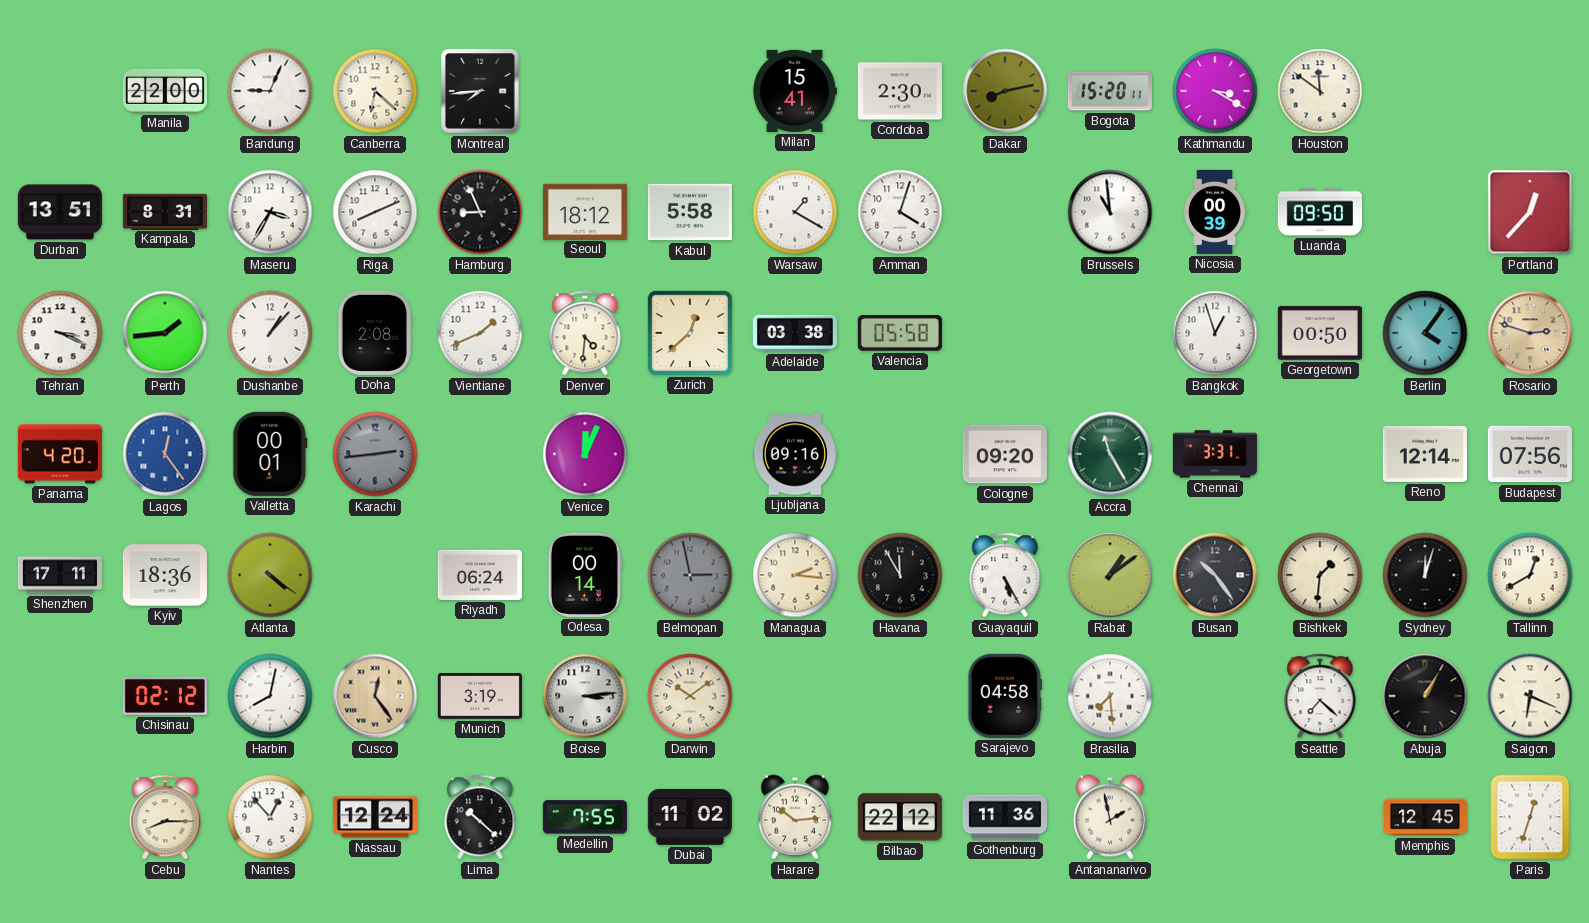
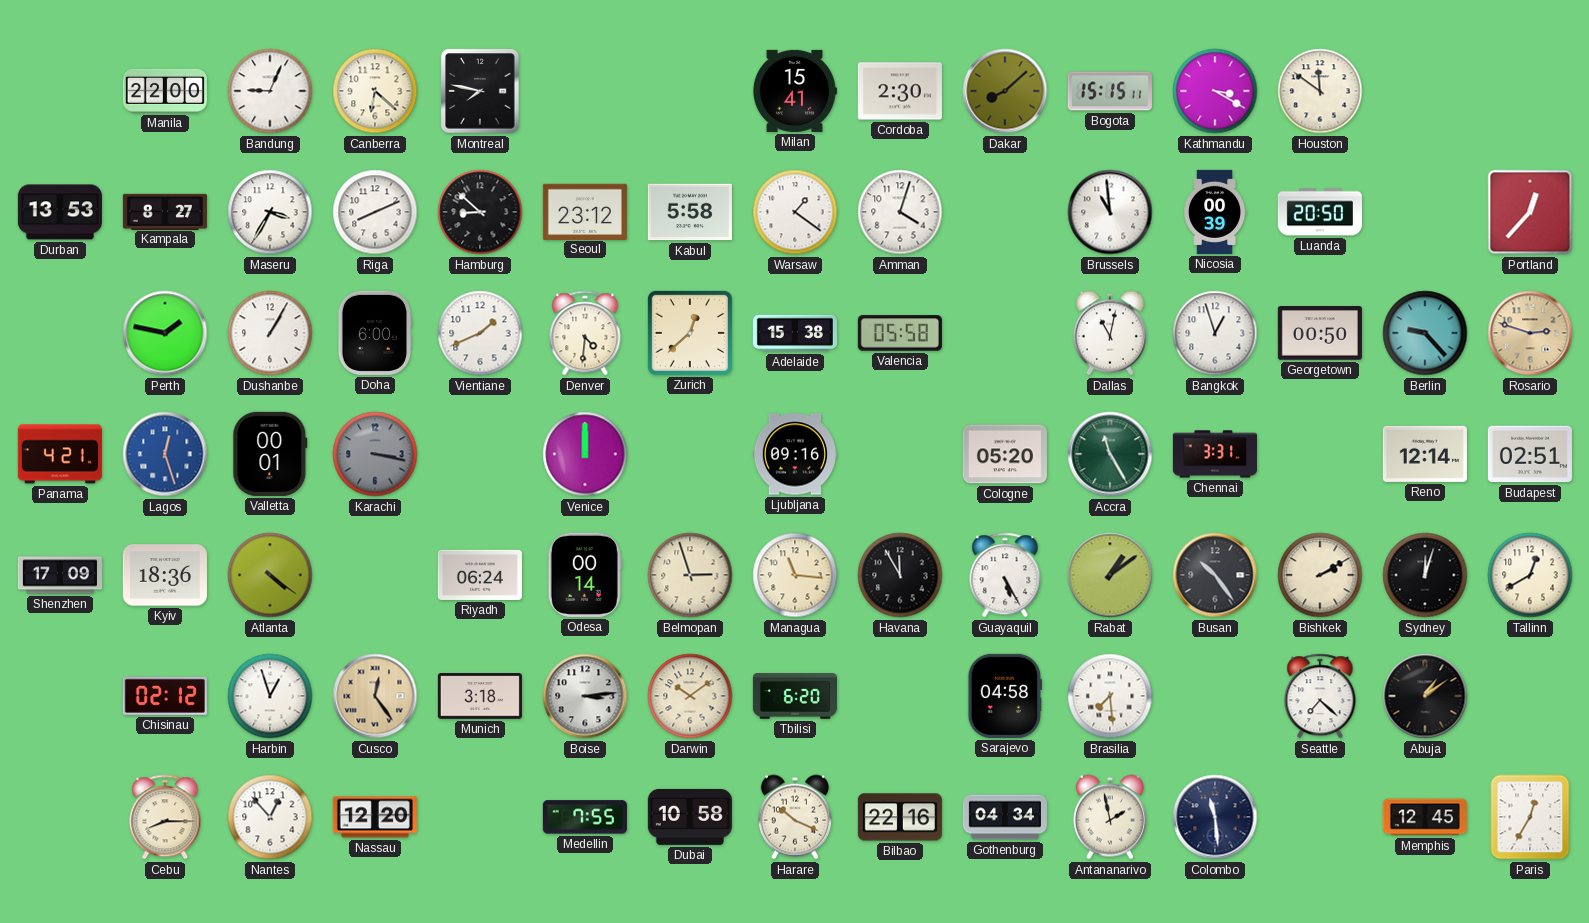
Montreal: 7:44 -> 7:47 (480, 91)
Dakar: 8:13 -> 8:08 (1005, 91)
Bogota: 15:20 -> 15:15 (1110, 91)
Durban: 13:51 -> 13:53 (60, 212)
Kampala: 8:31 -> 8:27 (165, 211)
Hamburg: 8:56 -> 8:52 (480, 212)
Seoul: 18:12 -> 23:12 (585, 211)
Warsaw: 1:20 -> 1:21 (795, 212)
Luanda: 09:50 -> 20:50 (1320, 212)
Tehran: 3:19 -> none (60, 333)
Perth: 1:44 -> 1:47 (165, 333)
Dushanbe: 1:07 -> 1:05 (270, 333)
Doha: 2:08 -> 6:00 (374, 333)
Adelaide: 03:38 -> 15:38 (795, 333)
Dallas: none -> 11:02 (1110, 333)
Berlin: 4:06 -> 9:23 (1425, 333)
Panama: 4:20 -> 4:21 (60, 454)
Lagos: 12:24 -> 12:27 (165, 454)
Karachi: 2:44 -> 3:17 (375, 454)
Venice: 12:04 -> 12:00 (585, 454)
Cologne: 09:20 -> 05:20 (1005, 454)
Budapest: 07:56 -> 02:51 (1530, 454)
Shenzhen: 17:11 -> 17:09 (60, 575)
Belmopan: 2:58 -> 2:57 (690, 575)
Belmopan dial: grey -> cream (690, 575)
Managua: 2:16 -> 11:16 (795, 575)
Bishkek: 1:31 -> 2:10 (1320, 575)
Harbin: 8:02 -> 12:57 (270, 696)
Munich: 3:19 -> 3:18 (480, 696)
Tbilisi: none -> 6:20 (795, 696)
Abuja: 1:05 -> 1:09 (1425, 696)
Saigon: 6:19 -> none (1530, 696)
Nassau: 12:24 -> 12:20 (375, 817)
Lima: 10:22 -> none (480, 817)
Dubai: 11:02 -> 10:58 (690, 817)
Harare: 10:14 -> 10:19 (795, 817)
Bilbao: 22:12 -> 22:16 (900, 817)
Gothenburg: 11:36 -> 04:34 (1005, 817)
Colombo: none -> 11:29 (1215, 817)
Paris: 12:33 -> 12:35 (1530, 817)
